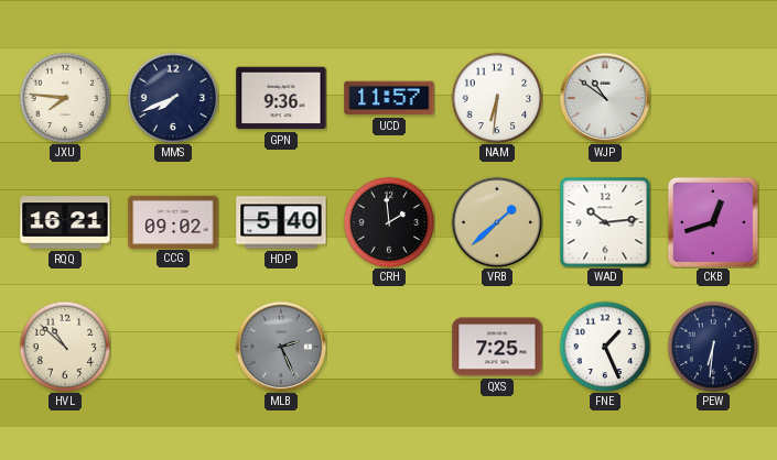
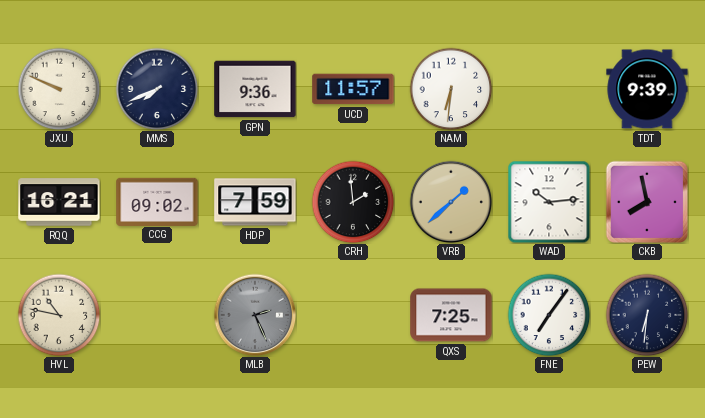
JXU: 7:46 -> 9:49 (59, 89)
WJP: 10:51 -> none (605, 98)
TDT: none -> 9:39 (647, 89)
HDP: 5:40 -> 7:59 (255, 202)
CKB: 12:42 -> 7:58 (646, 201)
HVL: 10:52 -> 10:47 (59, 315)
FNE: 1:26 -> 7:06 (549, 315)
